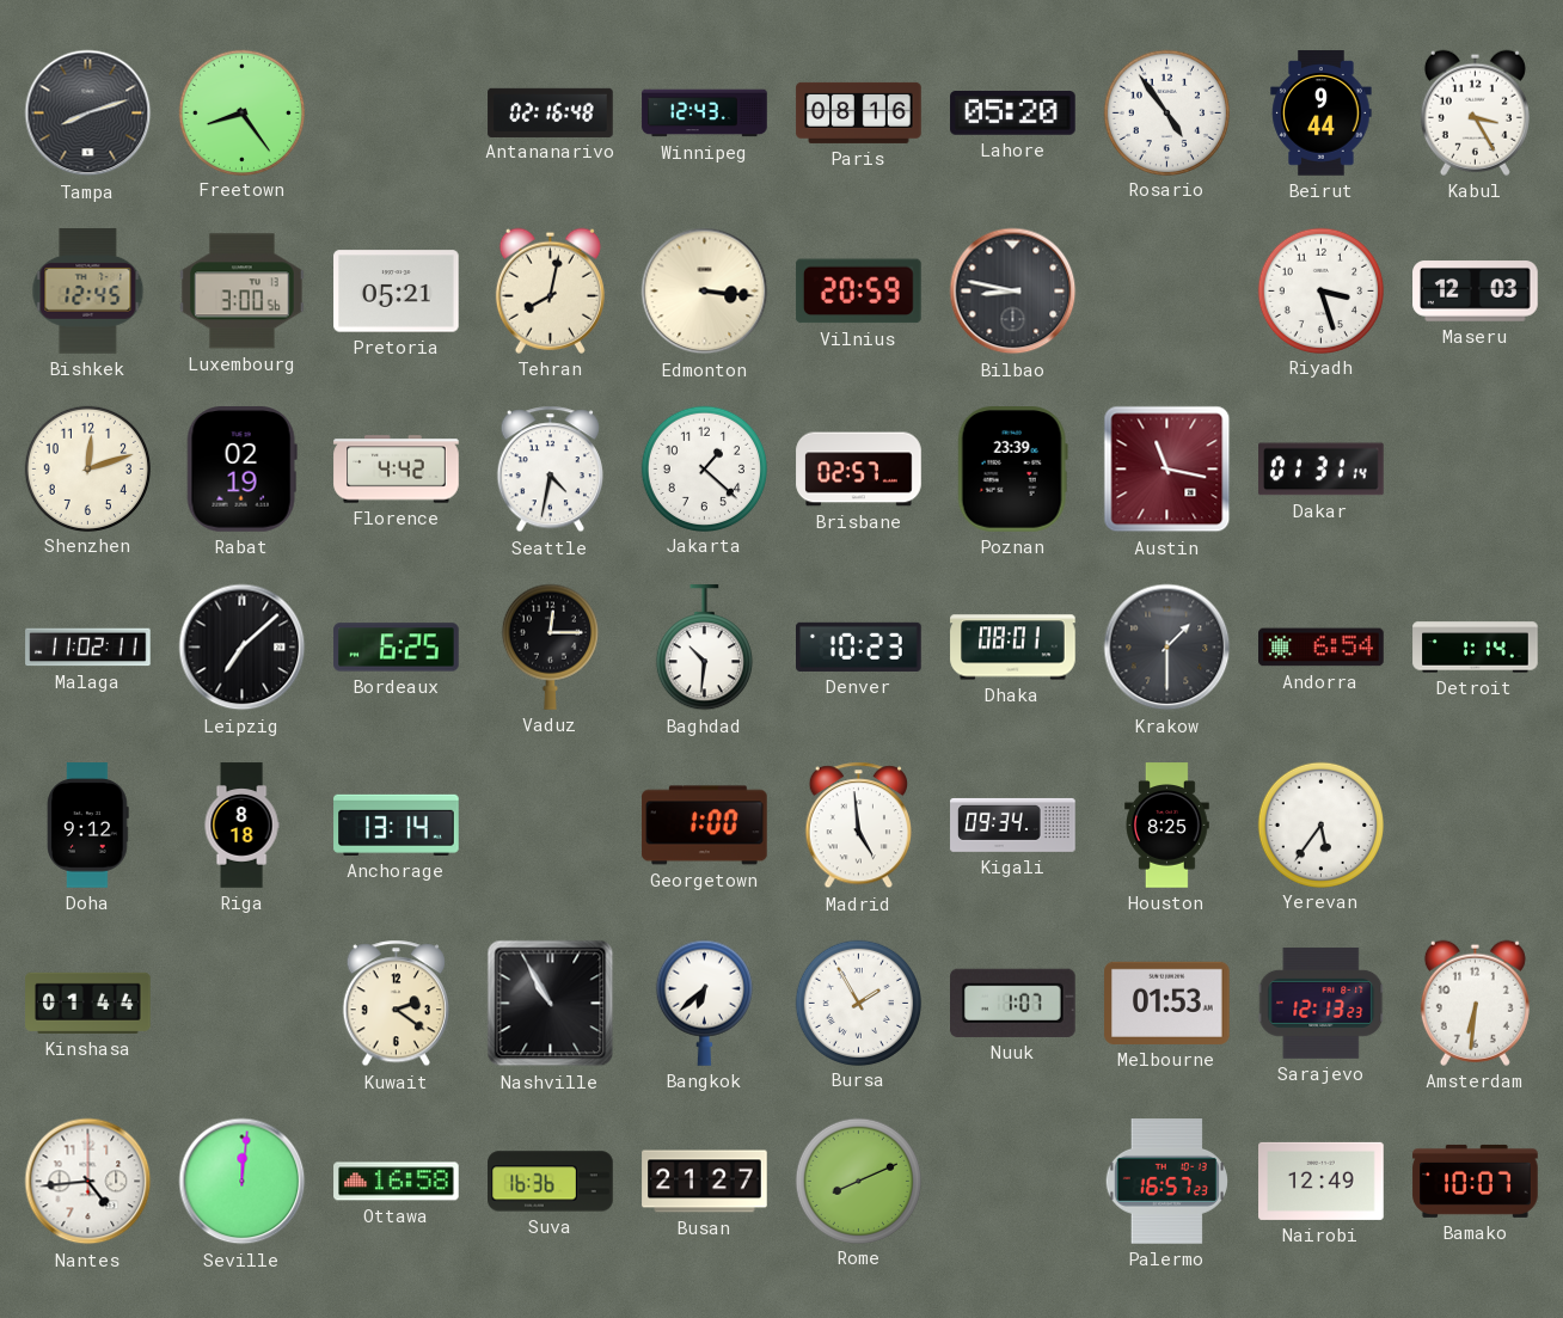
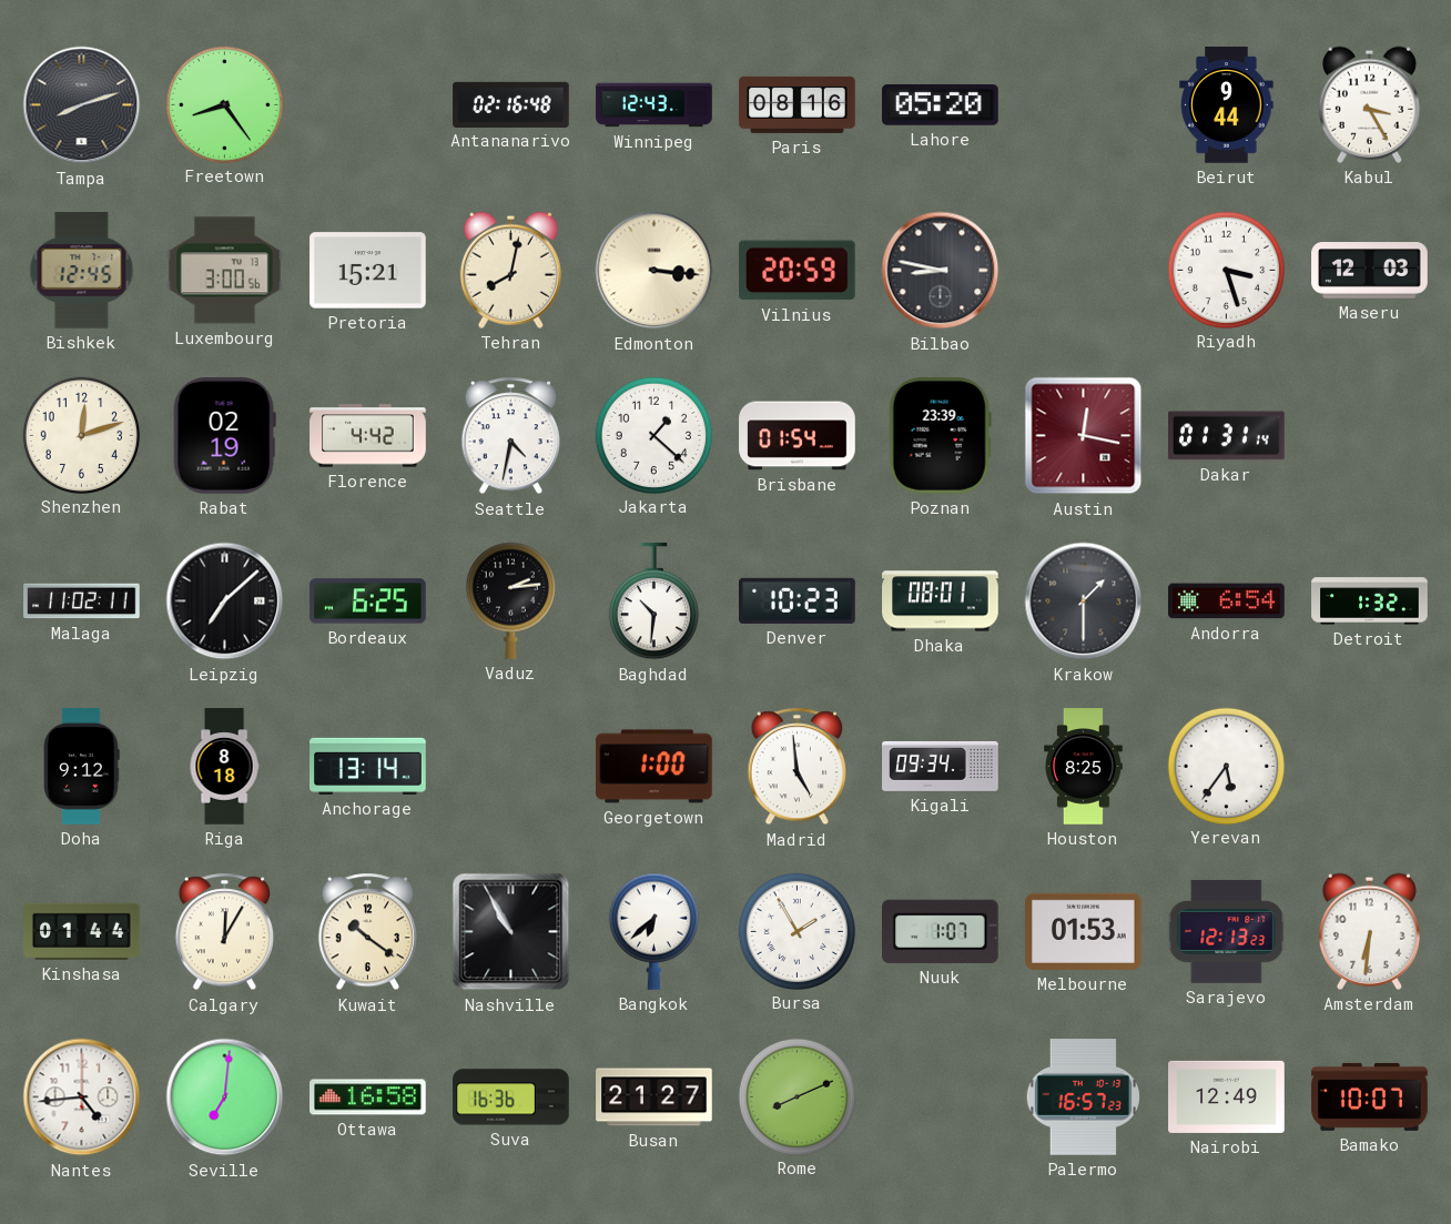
Rosario: 4:54 -> none (1166, 112)
Pretoria: 05:21 -> 15:21 (368, 271)
Brisbane: 02:57 -> 01:54 (798, 436)
Austin: 11:17 -> 12:17 (1084, 436)
Vaduz: 12:15 -> 2:14 (510, 600)
Detroit: 1:14 -> 1:32 (1370, 601)
Calgary: none -> 12:05 (224, 932)
Kuwait: 2:21 -> 10:21 (367, 932)
Seville: 12:01 -> 7:01 (225, 1097)
